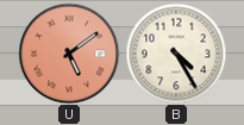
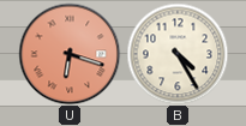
U: 5:09 -> 6:18 (70, 54)
